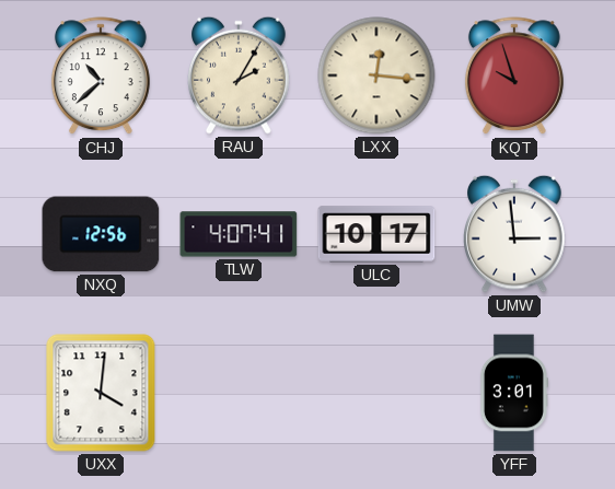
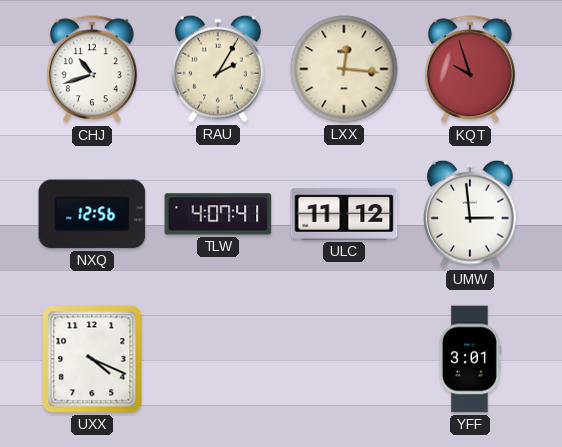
CHJ: 10:38 -> 10:42 (92, 70)
ULC: 10:17 -> 11:12 (344, 214)
UXX: 4:01 -> 4:19 (92, 359)
